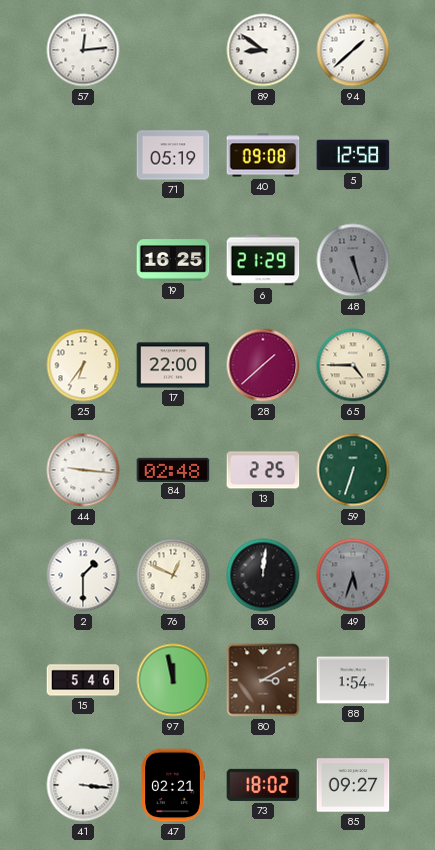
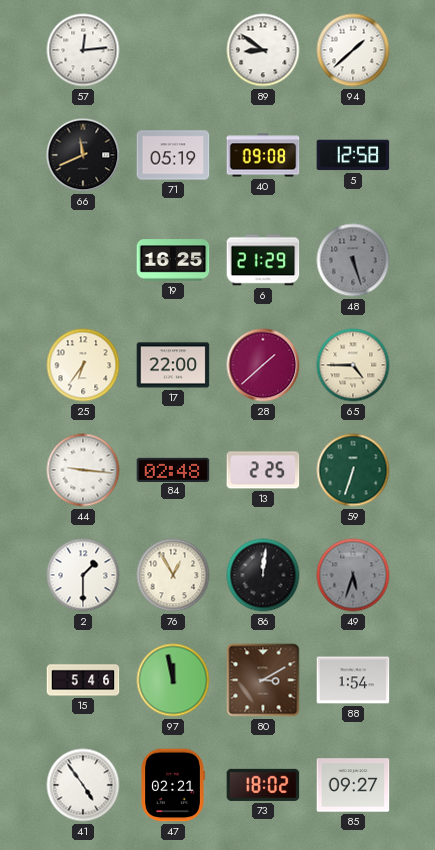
66: none -> 11:41 (83, 155)
76: 12:49 -> 12:55 (173, 575)
41: 3:16 -> 4:54 (83, 785)
